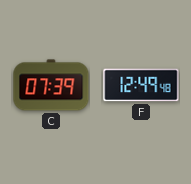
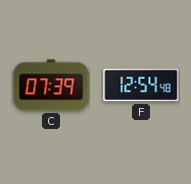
F: 12:49 -> 12:54 (141, 85)
